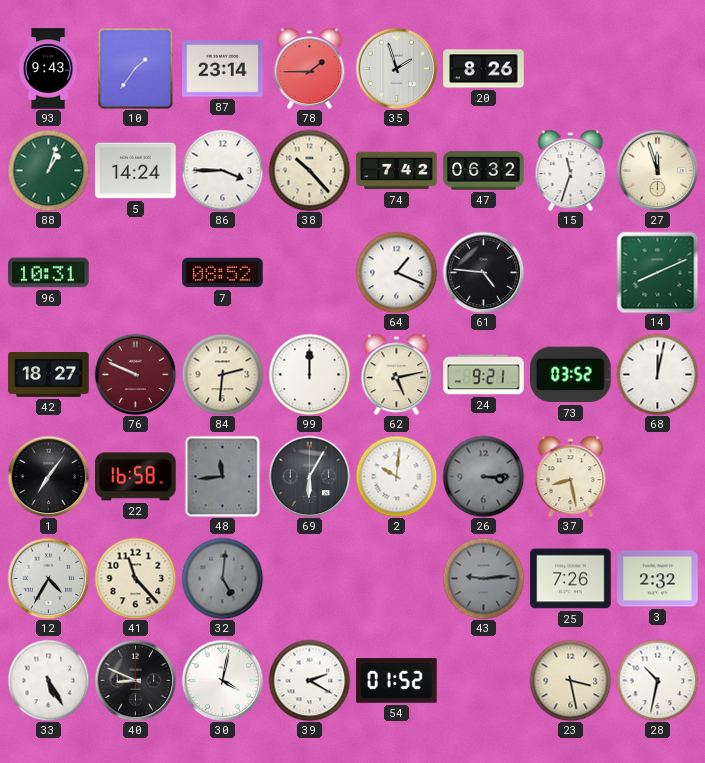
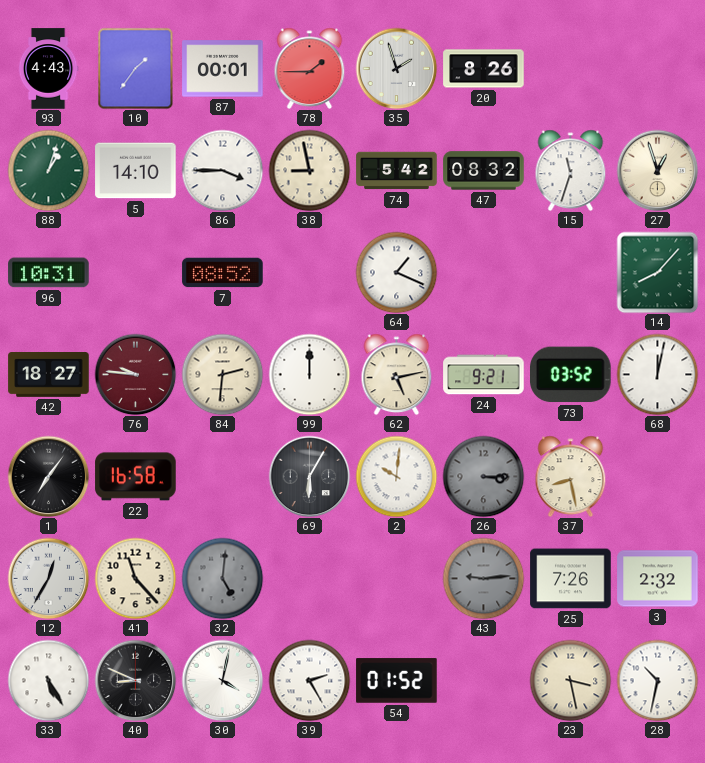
93: 9:43 -> 4:43 (48, 69)
87: 23:14 -> 00:01 (223, 69)
5: 14:24 -> 14:10 (136, 171)
38: 10:23 -> 8:58 (309, 170)
74: 7:42 -> 5:42 (397, 171)
47: 06:32 -> 08:32 (484, 171)
27: 11:57 -> 12:57 (657, 170)
61: 4:46 -> none (483, 272)
14: 8:11 -> 8:07 (657, 272)
76: 9:49 -> 9:46 (135, 374)
48: 11:44 -> none (223, 476)
12: 4:35 -> 12:35 (48, 578)
39: 2:20 -> 2:25 (309, 680)
